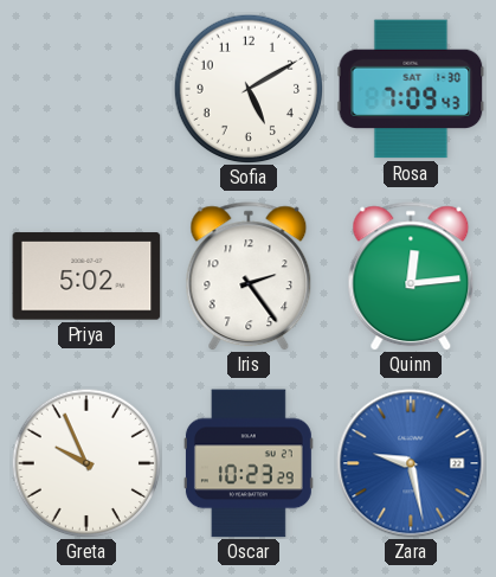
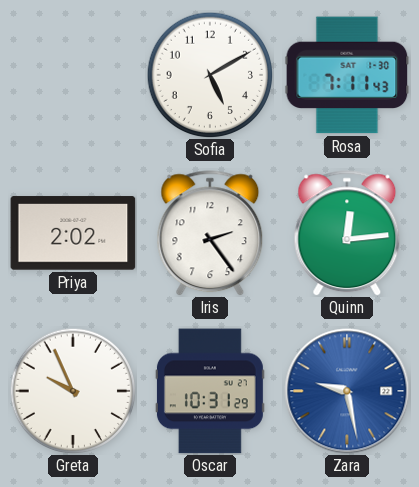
Rosa: 7:09 -> 7:11 (347, 75)
Priya: 5:02 -> 2:02 (73, 233)
Oscar: 10:23 -> 10:31 (210, 391)
